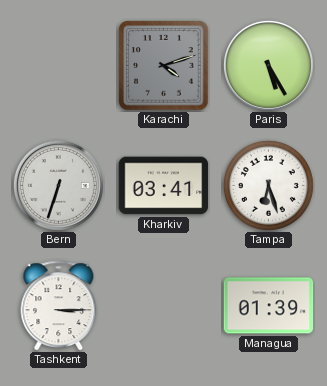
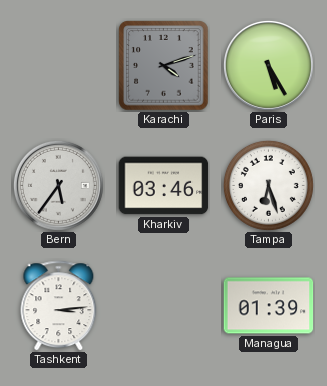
Bern: 6:33 -> 5:36 (58, 185)
Kharkiv: 03:41 -> 03:46 (164, 186)
Tashkent: 3:15 -> 3:14 (59, 306)
